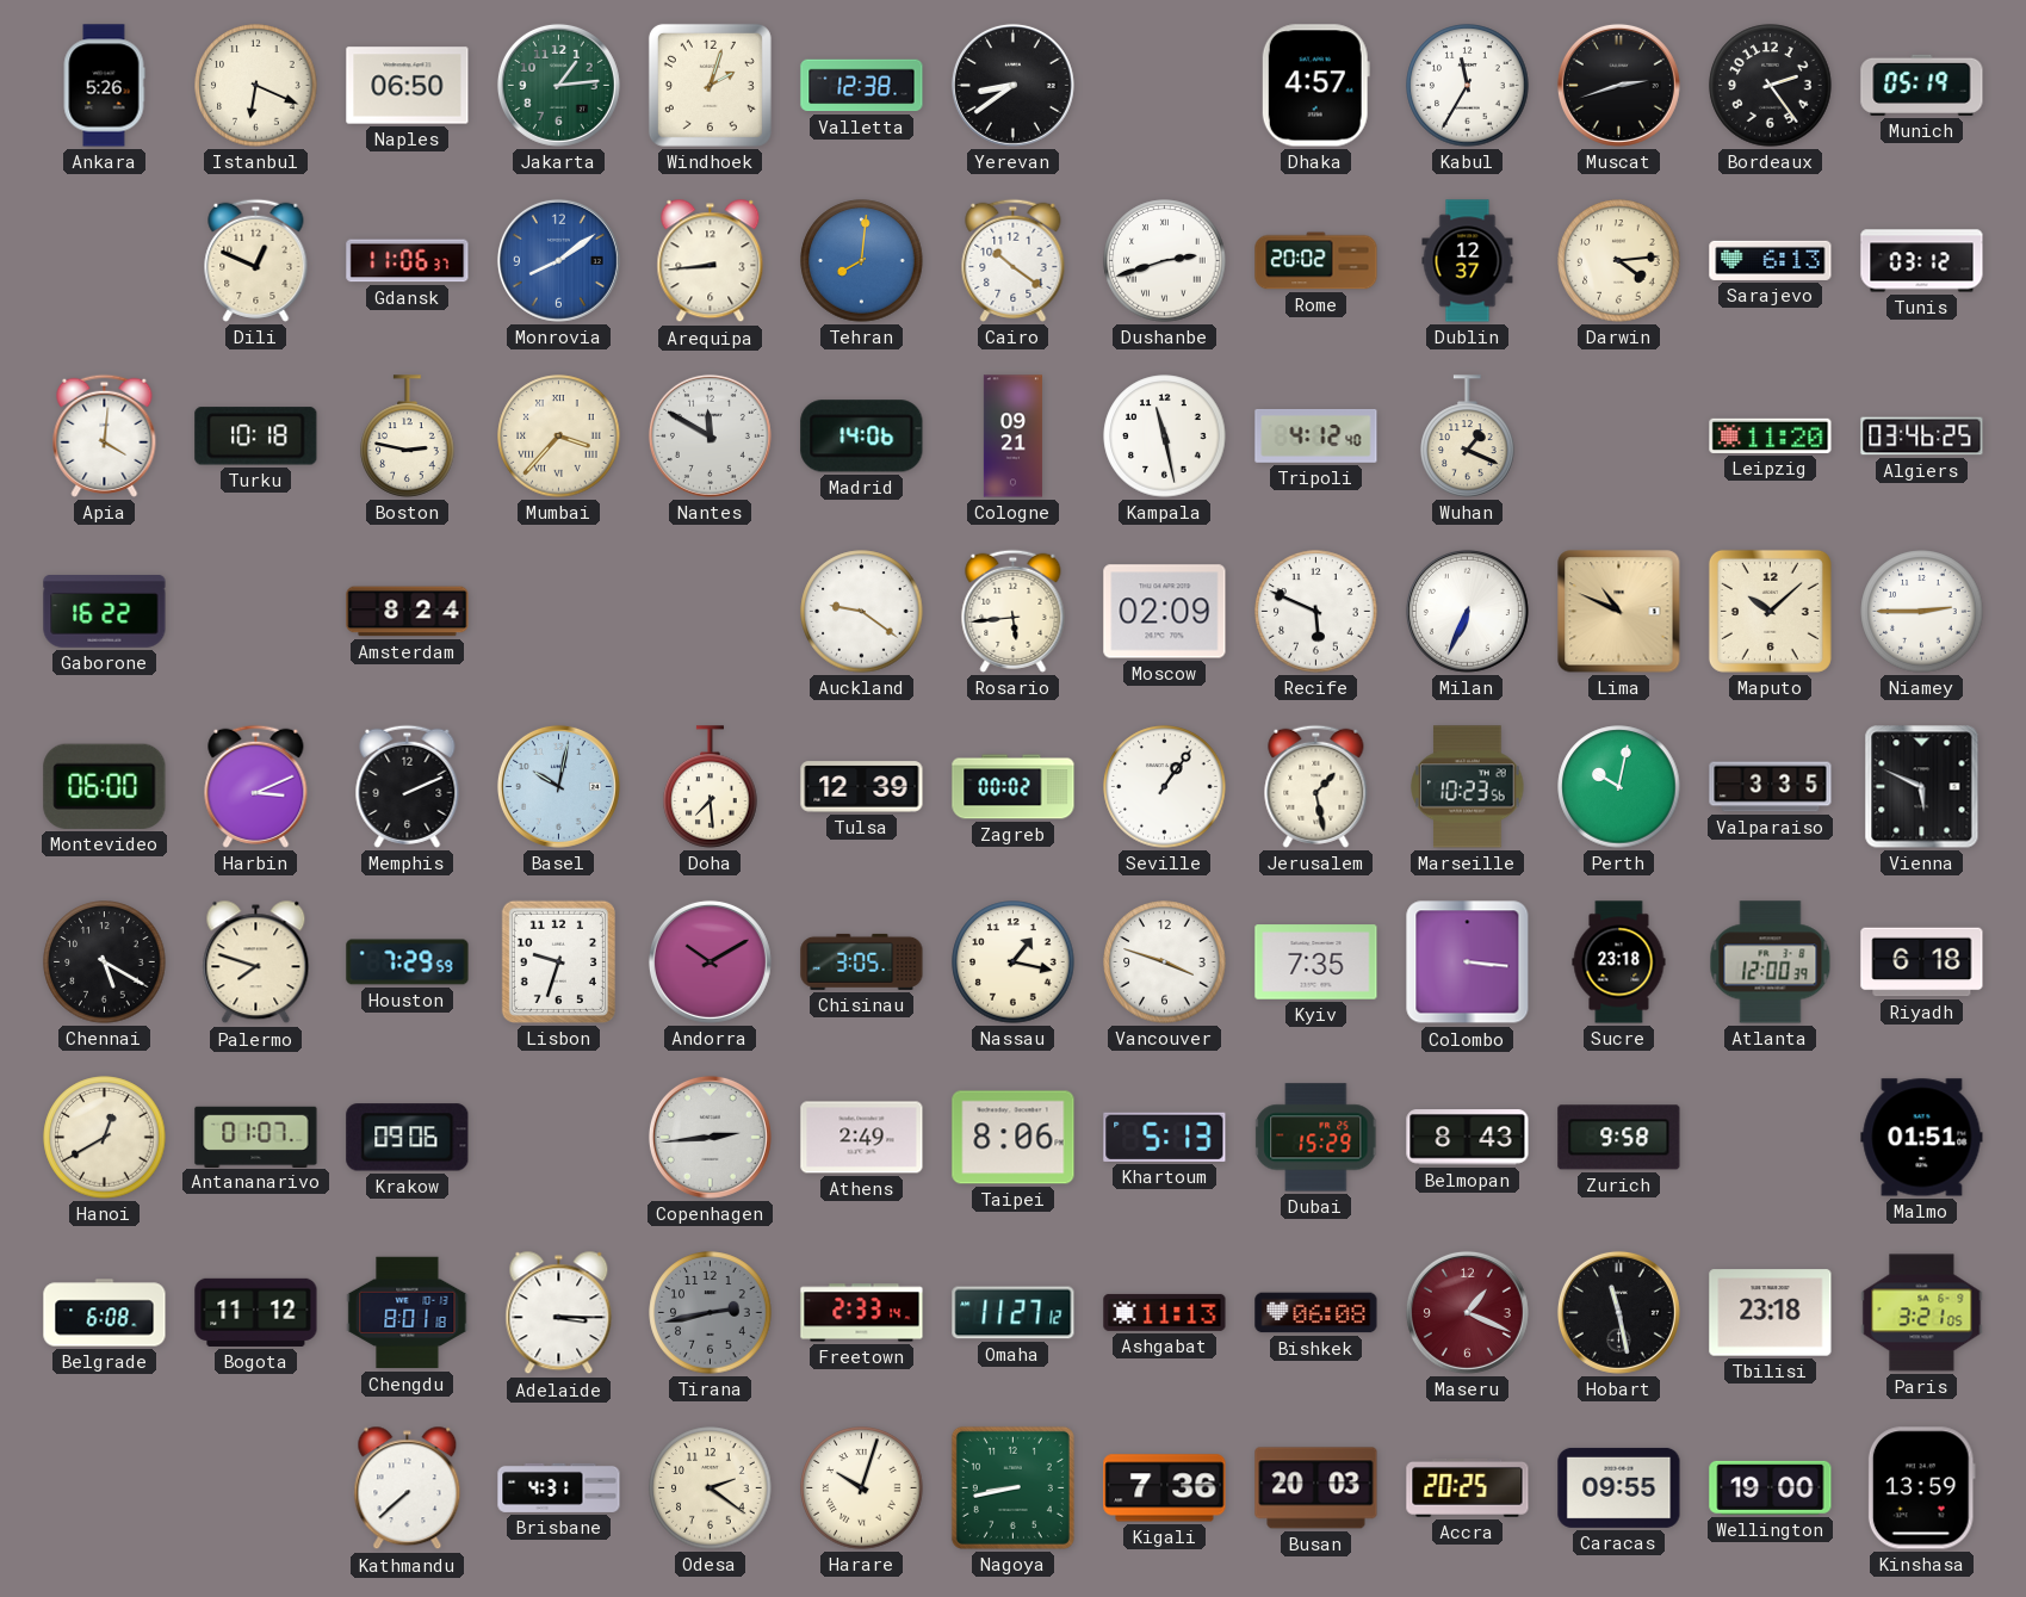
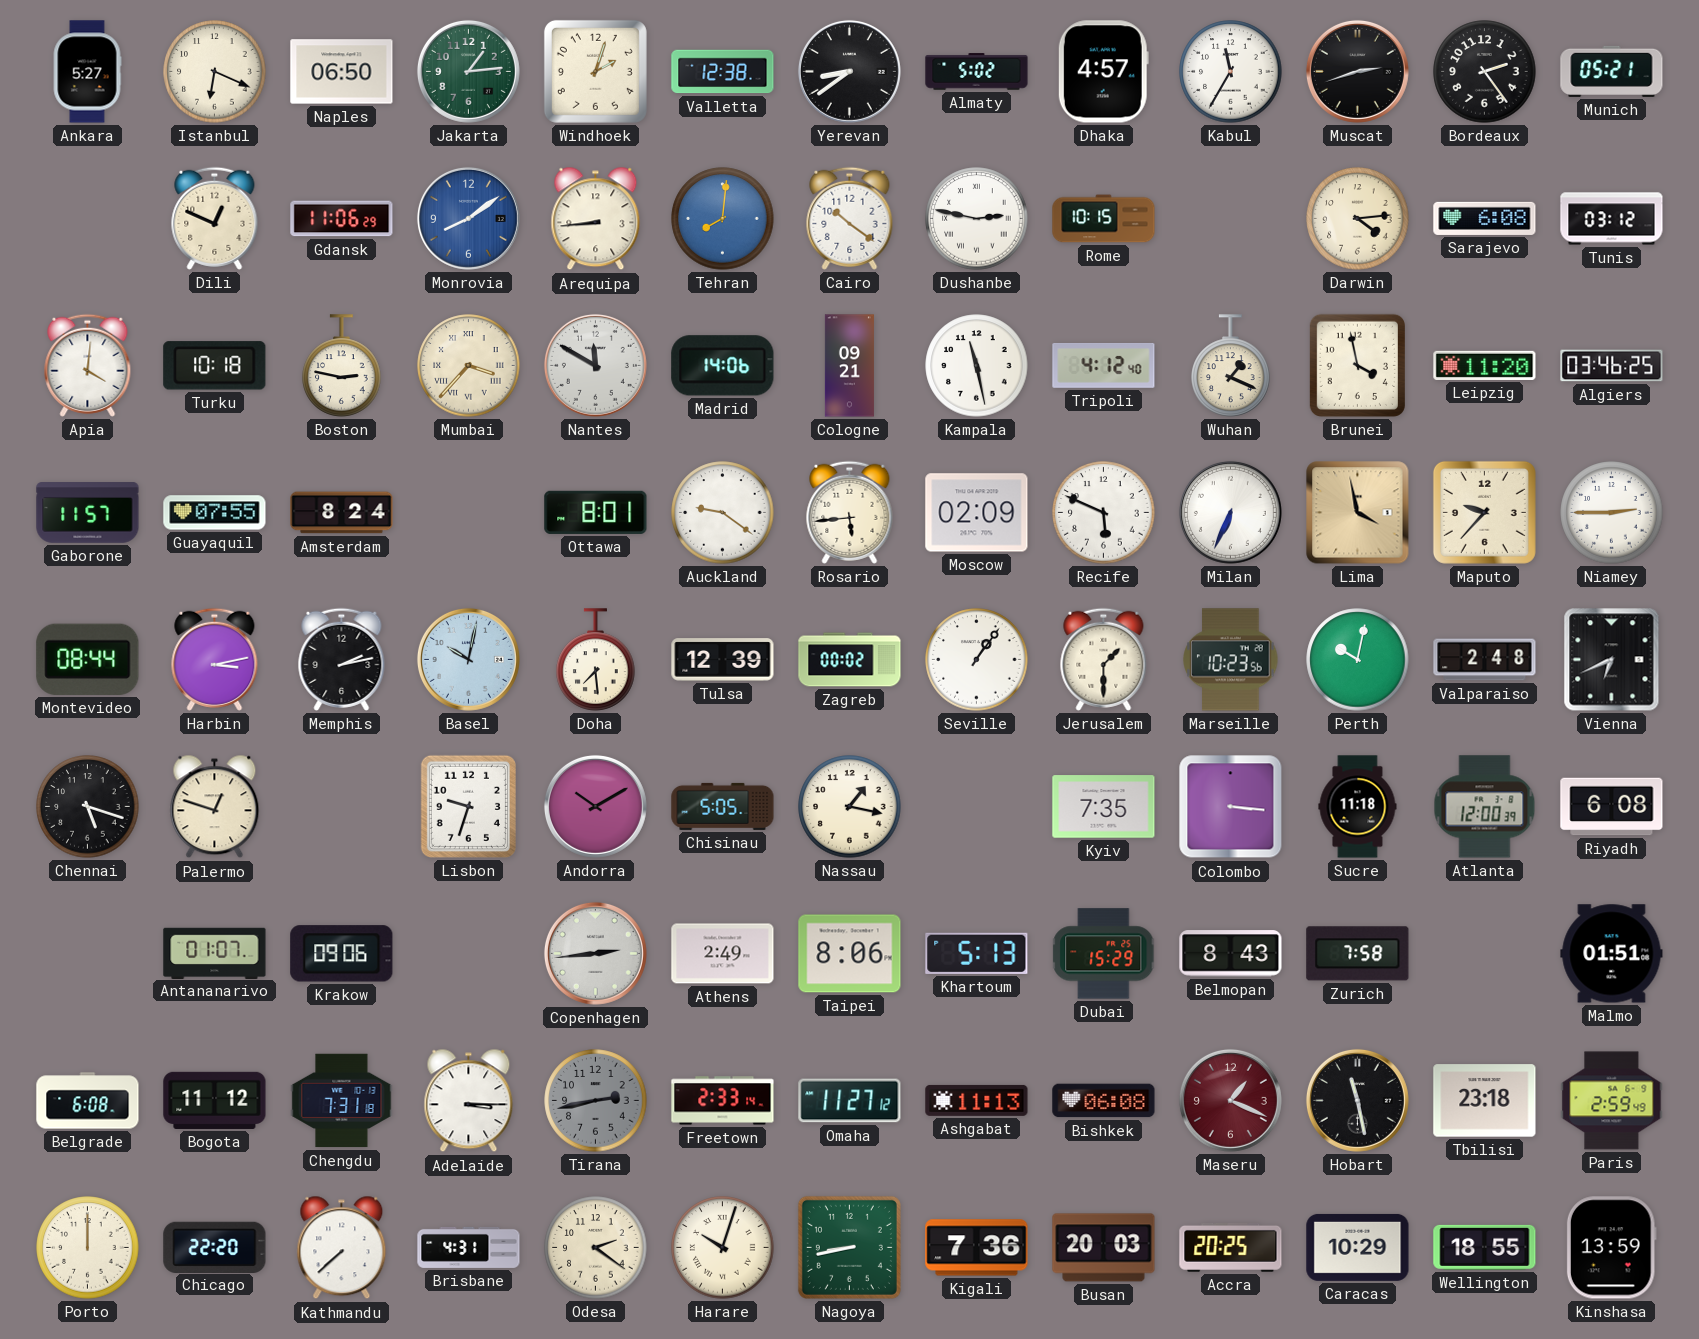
Ankara: 5:26 -> 5:27 (87, 72)
Almaty: none -> 5:02 (977, 72)
Munich: 05:19 -> 05:21 (1612, 71)
Gdansk: 11:06:37 -> 11:06:29 (342, 219)
Dushanbe: 2:42 -> 2:47 (977, 219)
Rome: 20:02 -> 10:15 (1104, 219)
Dublin: 12:37 -> none (1468, 261)
Sarajevo: 6:13 -> 6:08 (1485, 218)
Brunei: none -> 3:58 (1357, 365)
Gaborone: 16:22 -> 11:57 (88, 513)
Guayaquil: none -> 07:55 (215, 513)
Ottawa: none -> 8:01 (596, 512)
Lima: 10:49 -> 3:58 (1358, 513)
Maputo: 10:08 -> 9:37 (1484, 512)
Montevideo: 06:00 -> 08:44 (88, 659)
Harbin: 3:11 -> 3:13 (215, 659)
Memphis: 2:11 -> 2:13 (342, 659)
Jerusalem: 1:28 -> 1:30 (1104, 659)
Valparaiso: 3:35 -> 2:48 (1485, 660)
Vienna: 5:49 -> 6:41 (1612, 660)
Chennai: 5:20 -> 5:18 (88, 807)
Palermo: 7:48 -> 12:48 (215, 807)
Houston: 7:29 -> none (408, 962)
Chisinau: 3:05 -> 5:05 (723, 806)
Vancouver: 3:48 -> none (1165, 962)
Sucre: 23:18 -> 11:18 (1358, 807)
Riyadh: 6:18 -> 6:08 (1612, 807)
Hanoi: 12:40 -> none (105, 1138)
Zurich: 9:58 -> 7:58 (1358, 954)
Chengdu: 8:01 -> 7:31 (342, 1101)
Paris: 3:21 -> 2:59 (1612, 1101)
Porto: none -> 12:00 (88, 1248)
Chicago: none -> 22:20 (215, 1247)
Caracas: 09:55 -> 10:29 (1358, 1247)
Wellington: 19:00 -> 18:55 (1485, 1247)
